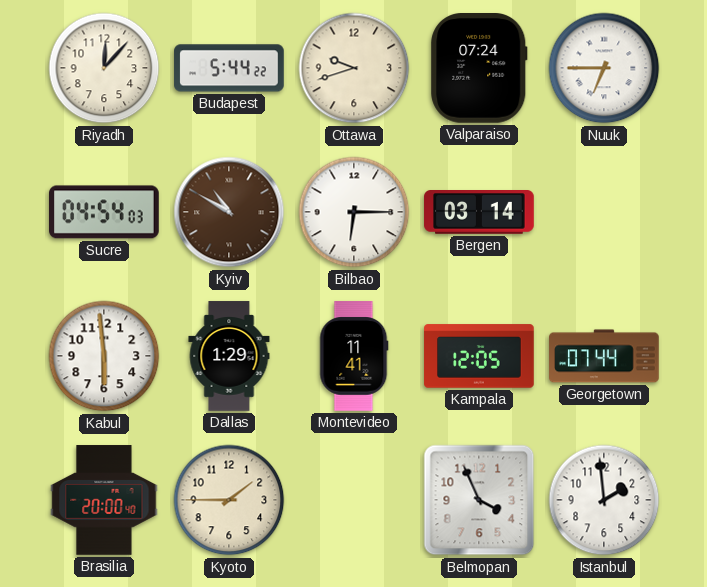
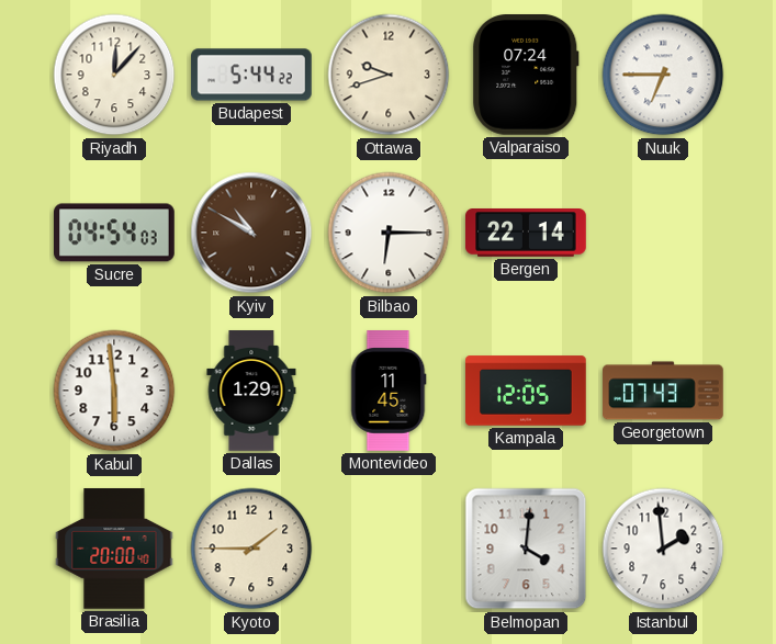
Bergen: 03:14 -> 22:14 (526, 233)
Montevideo: 11:41 -> 11:45 (389, 391)
Georgetown: 07:44 -> 07:43 (663, 391)
Belmopan: 3:56 -> 4:01 (526, 549)
